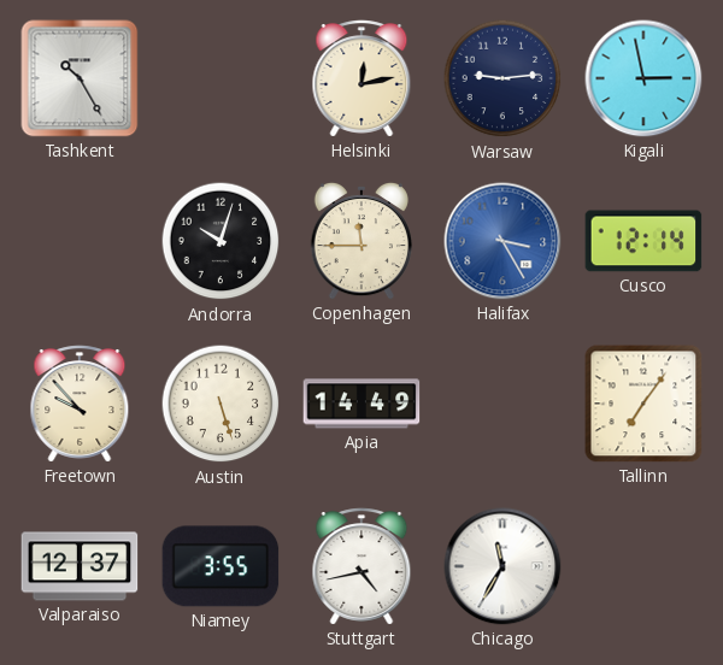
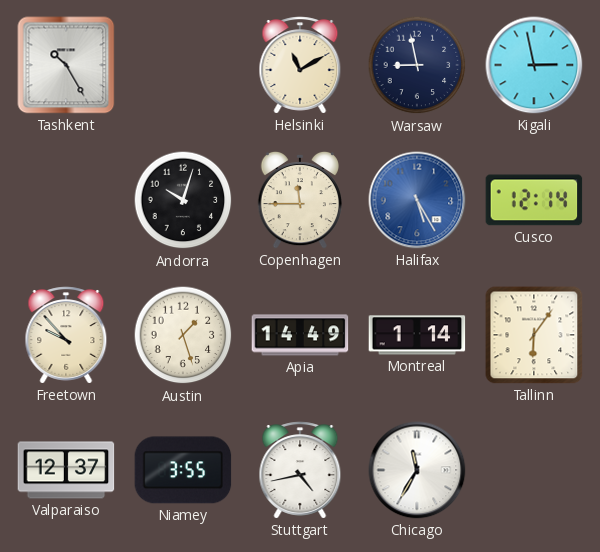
Helsinki: 12:13 -> 11:10 (300, 65)
Warsaw: 9:14 -> 8:58 (417, 65)
Halifax: 3:25 -> 5:25 (417, 200)
Austin: 5:27 -> 1:27 (183, 335)
Montreal: none -> 1:14 (417, 335)
Tallinn: 7:06 -> 6:06 (534, 335)
